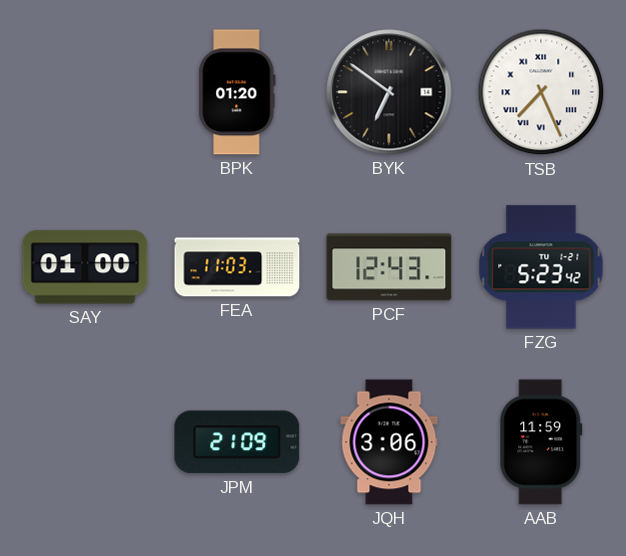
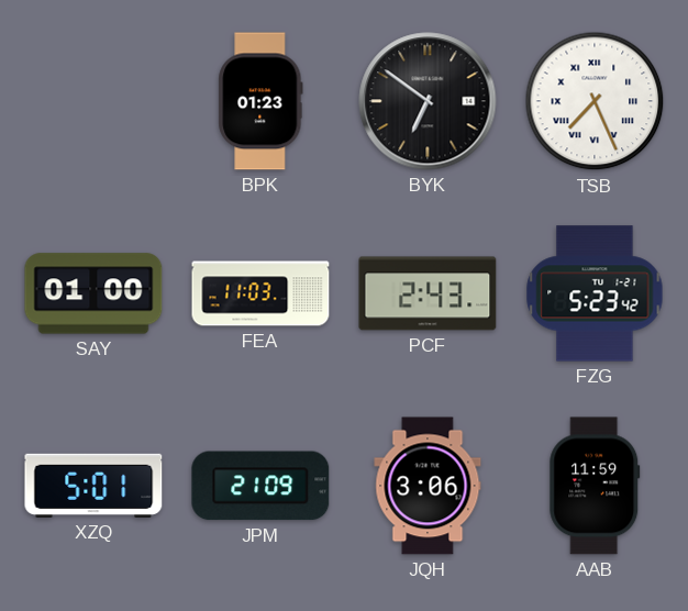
BPK: 01:20 -> 01:23 (260, 101)
PCF: 12:43 -> 2:43 (428, 293)
XZQ: none -> 5:01 (93, 486)
